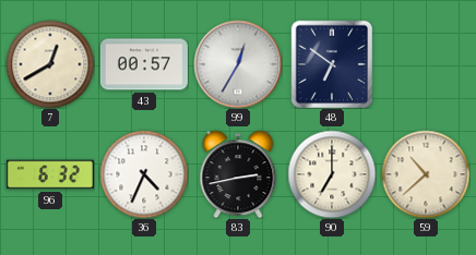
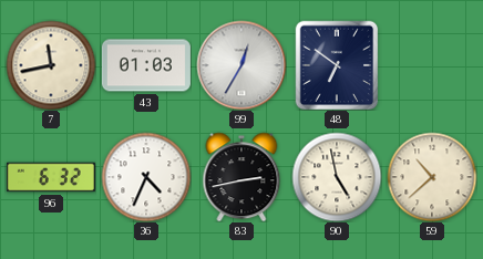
7: 12:40 -> 11:43 (51, 65)
43: 00:57 -> 01:03 (146, 65)
90: 7:00 -> 4:58 (337, 177)
